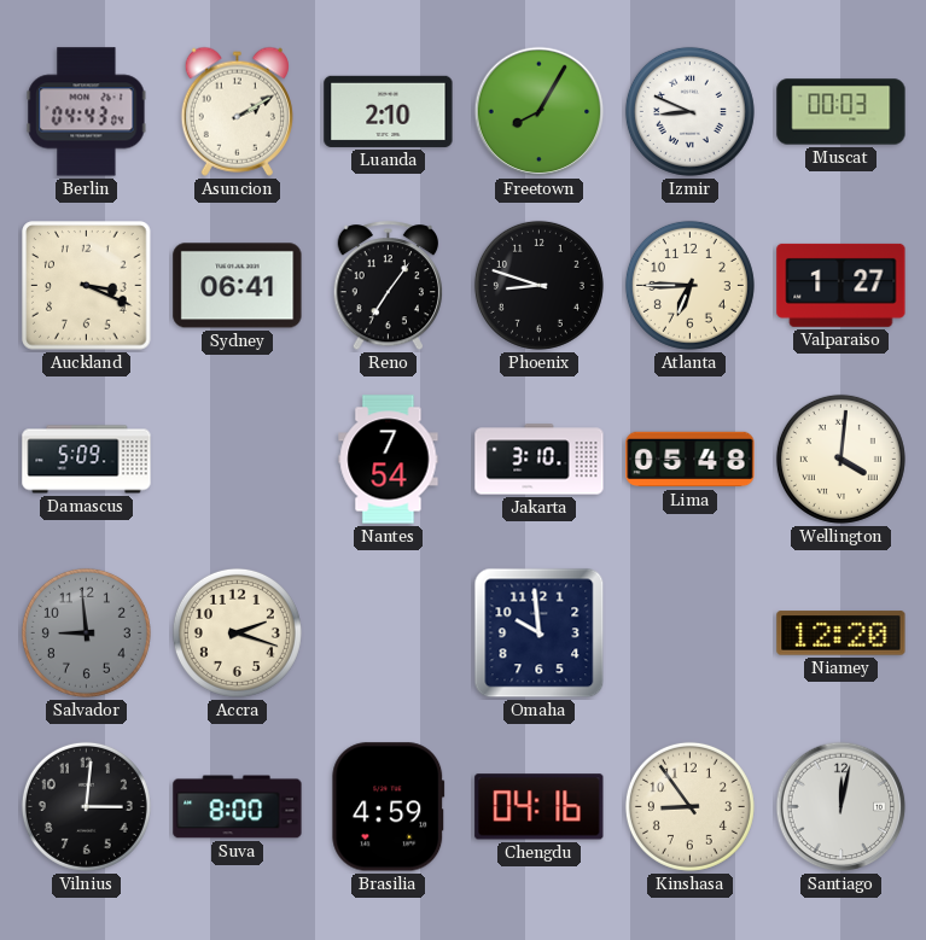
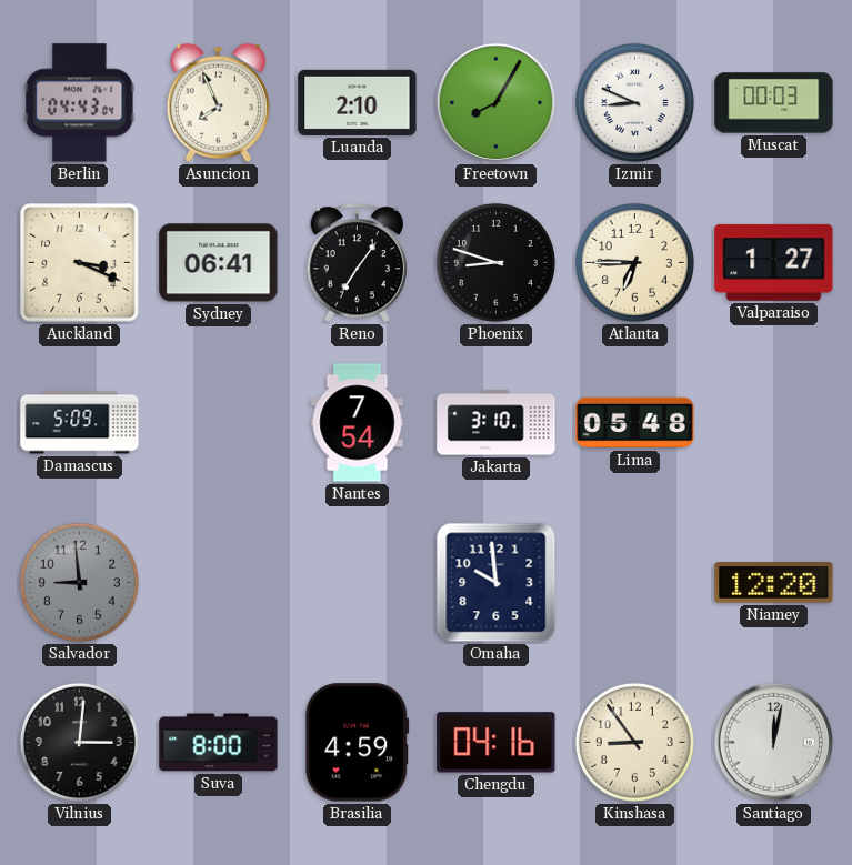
Asuncion: 2:10 -> 7:56 (218, 102)
Wellington: 4:01 -> none (840, 459)
Accra: 2:18 -> none (237, 632)
